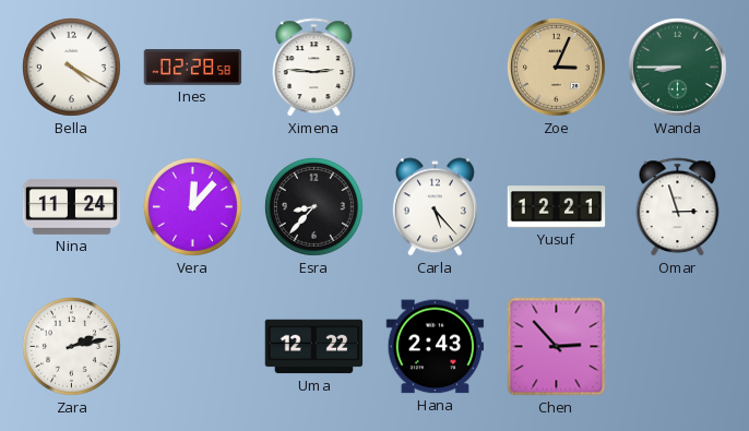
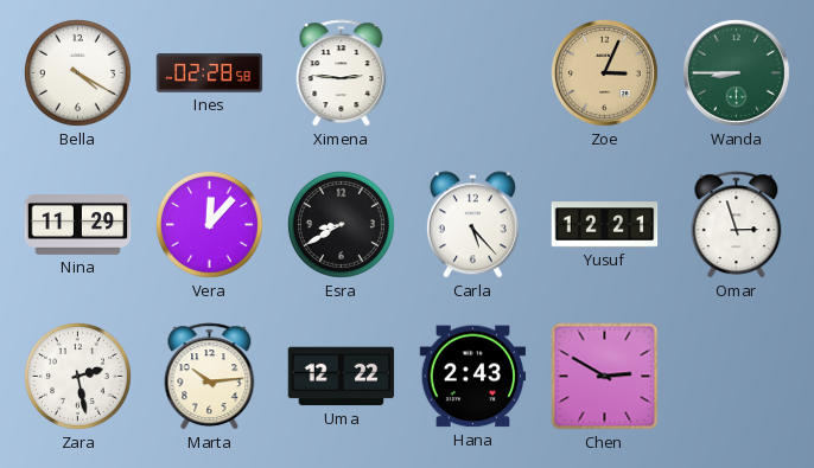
Nina: 11:24 -> 11:29 (78, 224)
Esra: 8:37 -> 8:40 (341, 224)
Zara: 2:13 -> 2:28 (77, 376)
Marta: none -> 10:14 (210, 377)
Chen: 2:53 -> 2:50 (605, 377)
